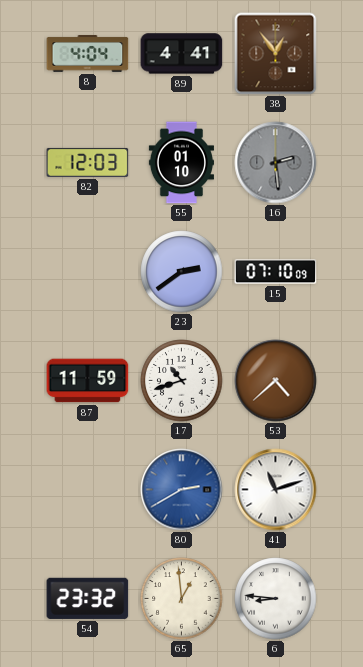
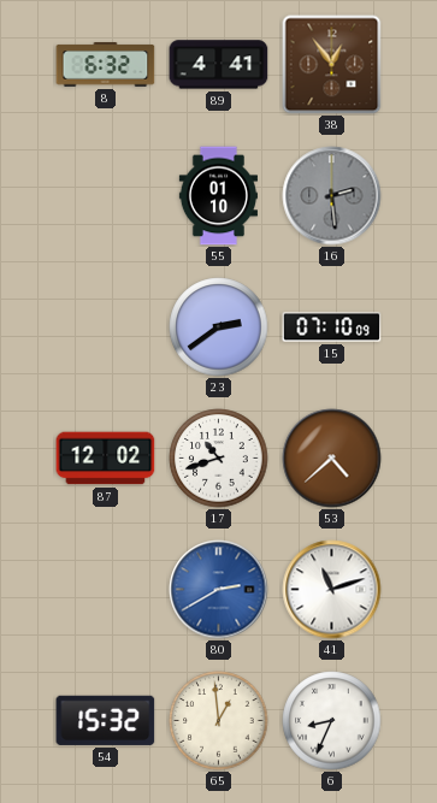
8: 4:04 -> 6:32 (106, 65)
82: 12:03 -> none (88, 162)
87: 11:59 -> 12:02 (106, 459)
54: 23:32 -> 15:32 (106, 720)
6: 8:46 -> 8:34 (332, 721)
